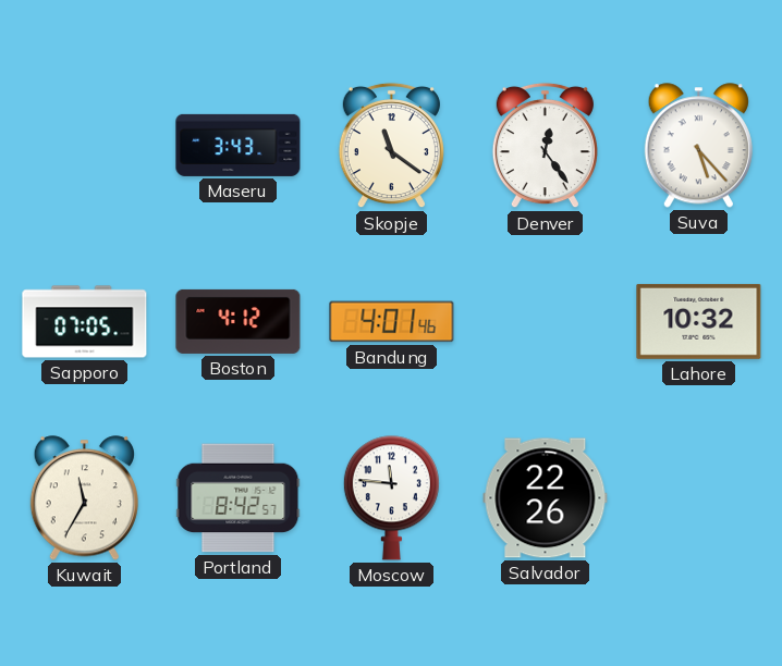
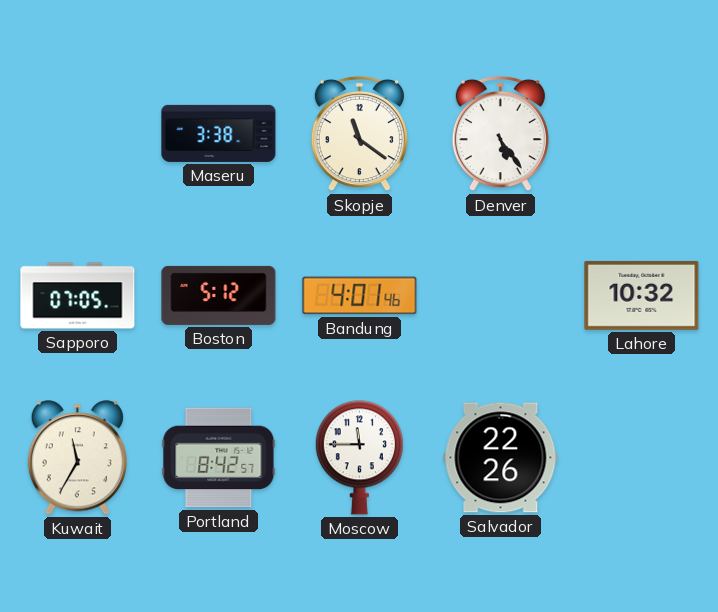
Maseru: 3:43 -> 3:38 (219, 133)
Denver: 12:24 -> 5:24 (500, 134)
Suva: 5:23 -> none (698, 146)
Boston: 4:12 -> 5:12 (219, 295)
Moscow: 11:46 -> 11:45 (359, 458)
